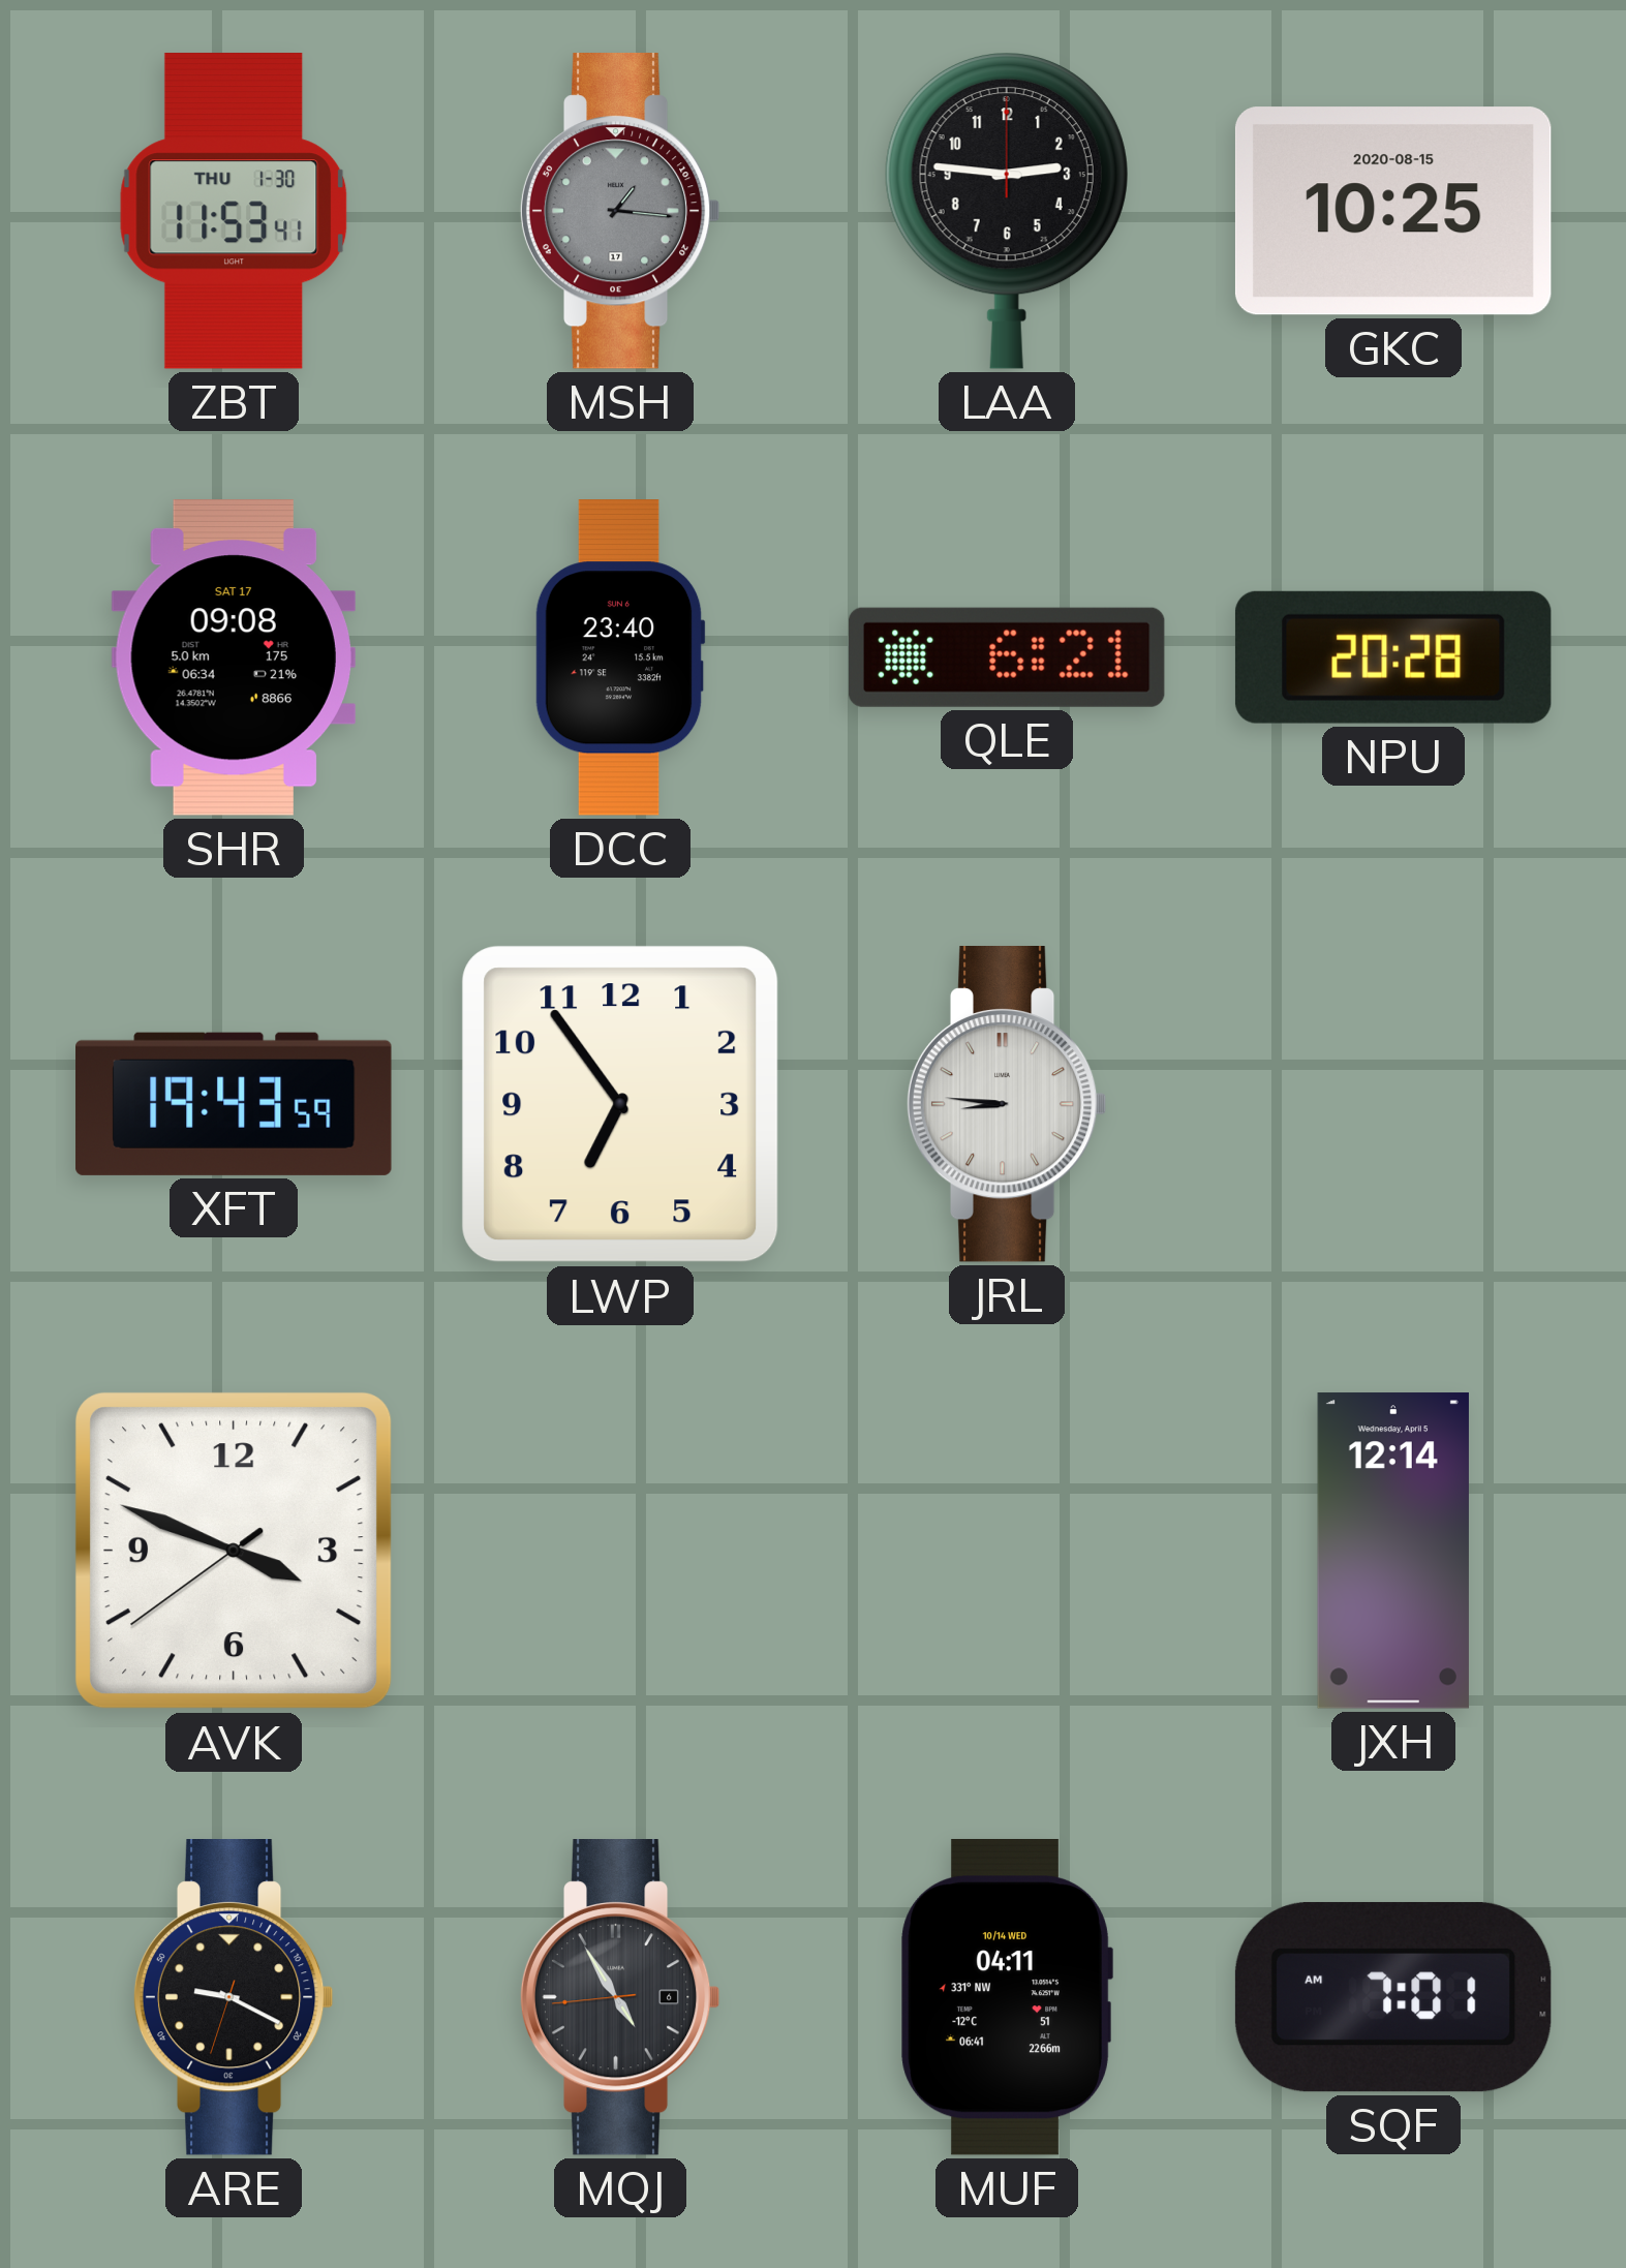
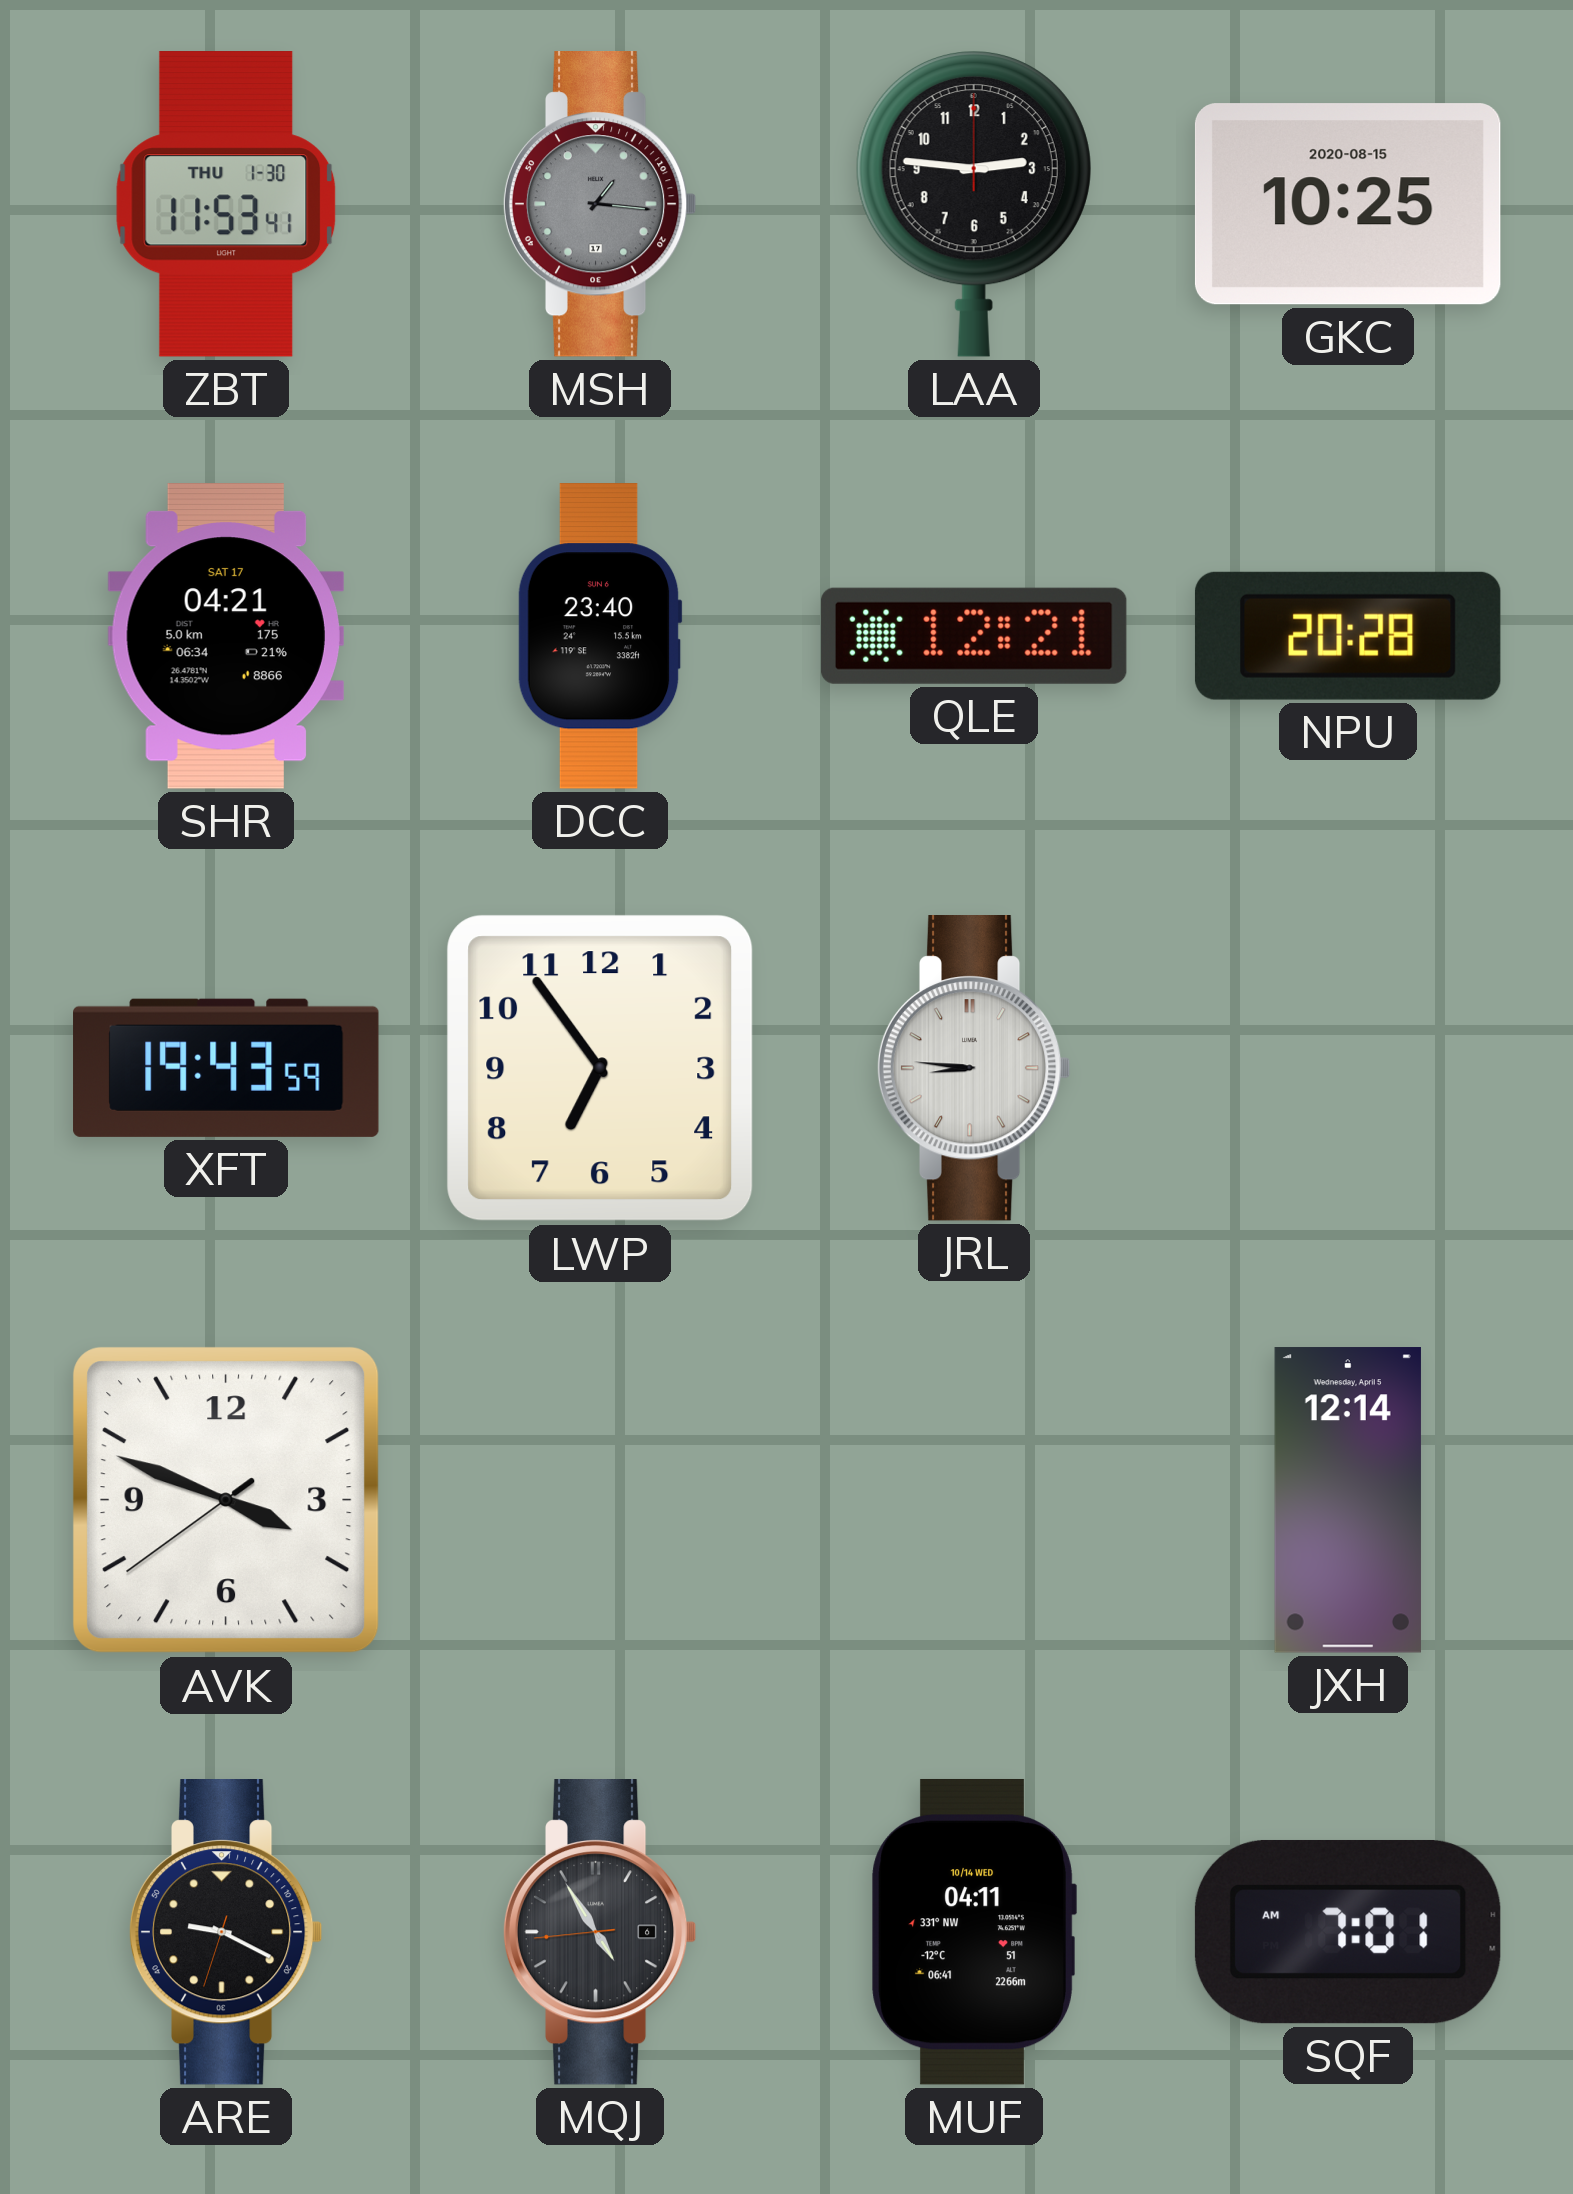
SHR: 09:08 -> 04:21 (226, 637)
QLE: 6:21 -> 12:21 (974, 636)
